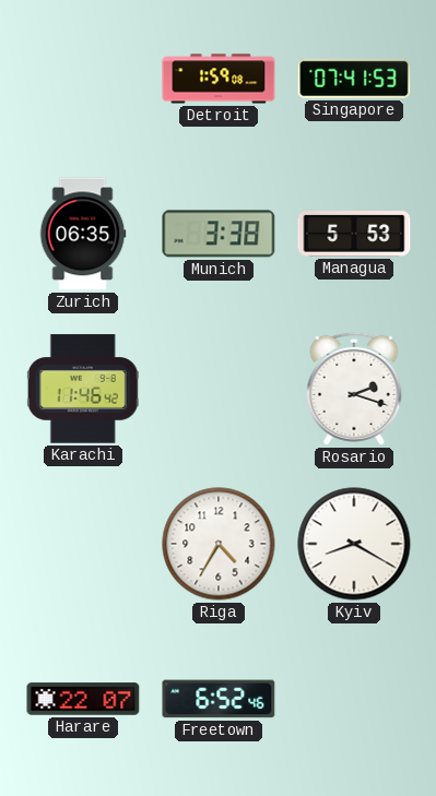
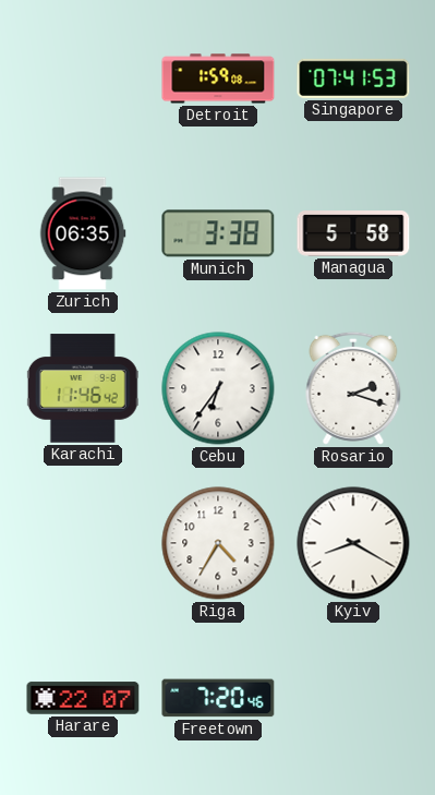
Managua: 5:53 -> 5:58 (353, 233)
Cebu: none -> 6:36 (218, 388)
Freetown: 6:52 -> 7:20 (218, 698)
